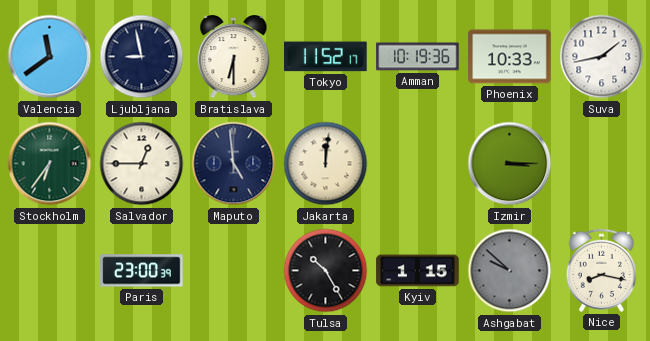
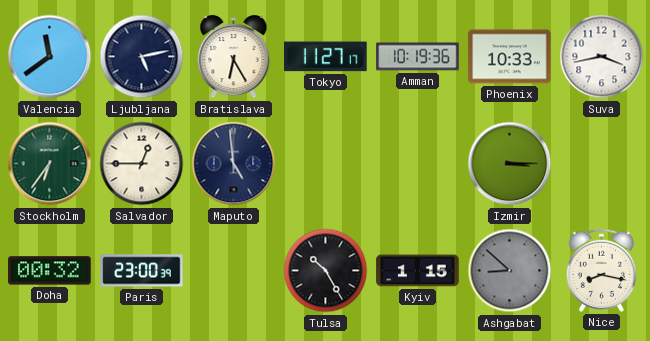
Ljubljana: 8:58 -> 5:13 (142, 57)
Bratislava: 6:30 -> 6:25 (234, 57)
Tokyo: 11:52 -> 11:27 (326, 57)
Suva: 1:43 -> 3:43 (602, 57)
Jakarta: 12:01 -> none (326, 164)
Doha: none -> 00:32 (50, 271)
Ashgabat: 9:52 -> 8:52 (510, 271)
